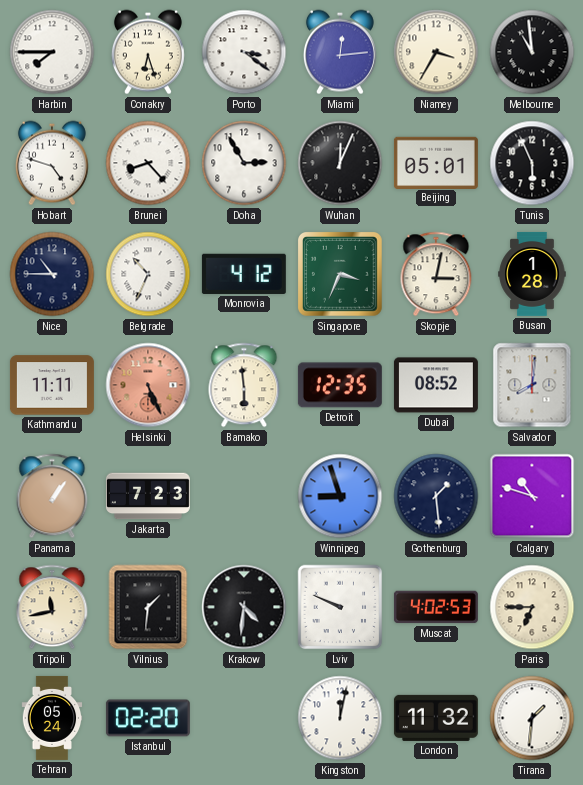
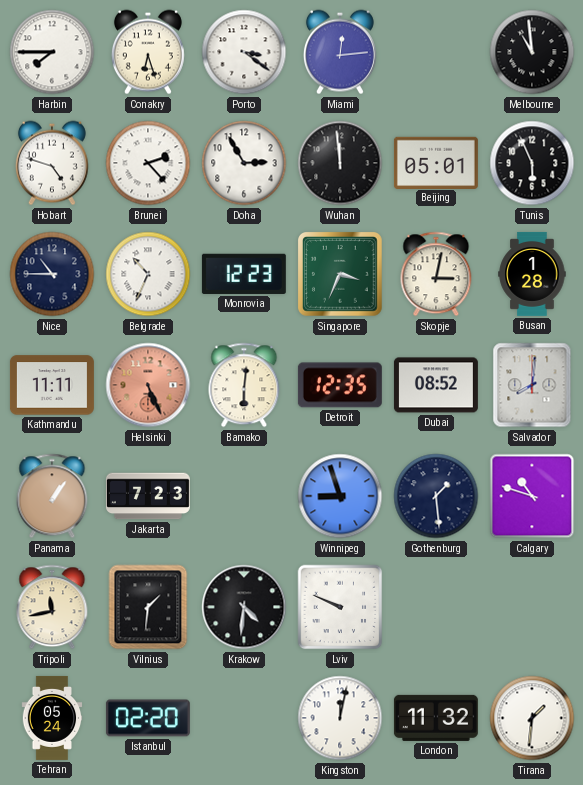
Niamey: 3:35 -> none (436, 52)
Brunei: 8:23 -> 2:23 (148, 163)
Wuhan: 12:04 -> 11:59 (340, 163)
Monrovia: 4:12 -> 12:23 (244, 274)
Bamako: 5:59 -> 6:01 (244, 385)
Muscat: 4:02 -> none (436, 607)
Paris: 6:45 -> none (532, 607)
